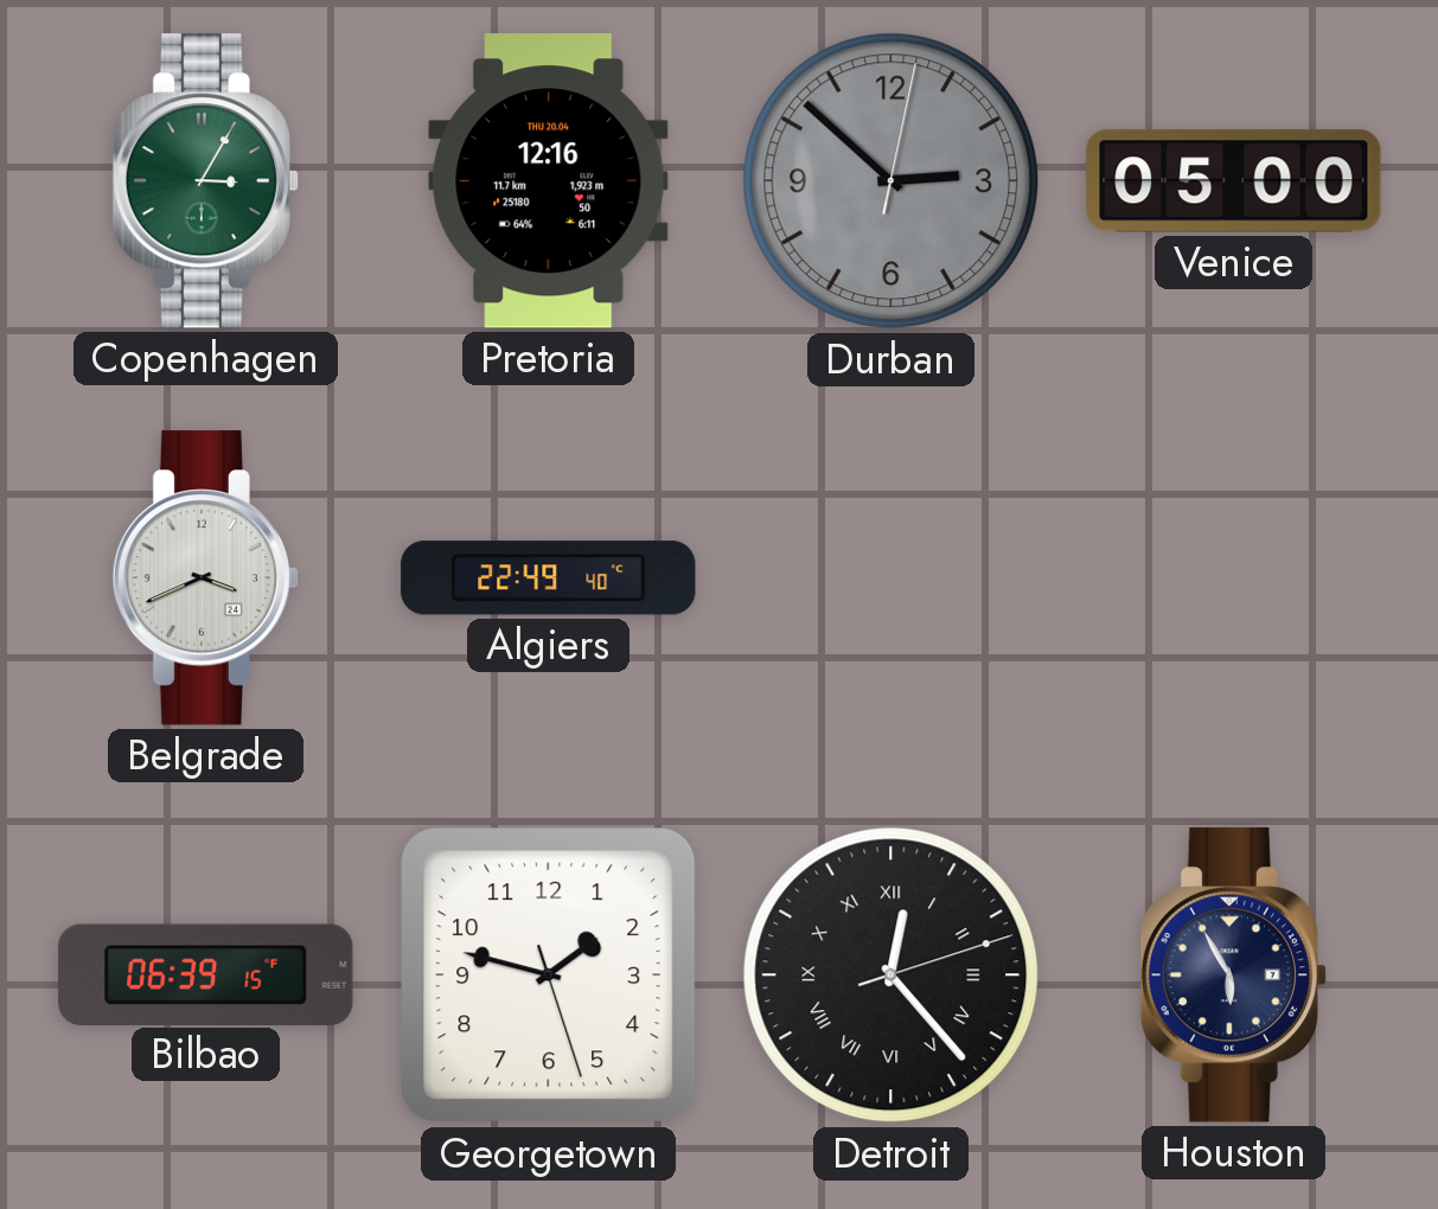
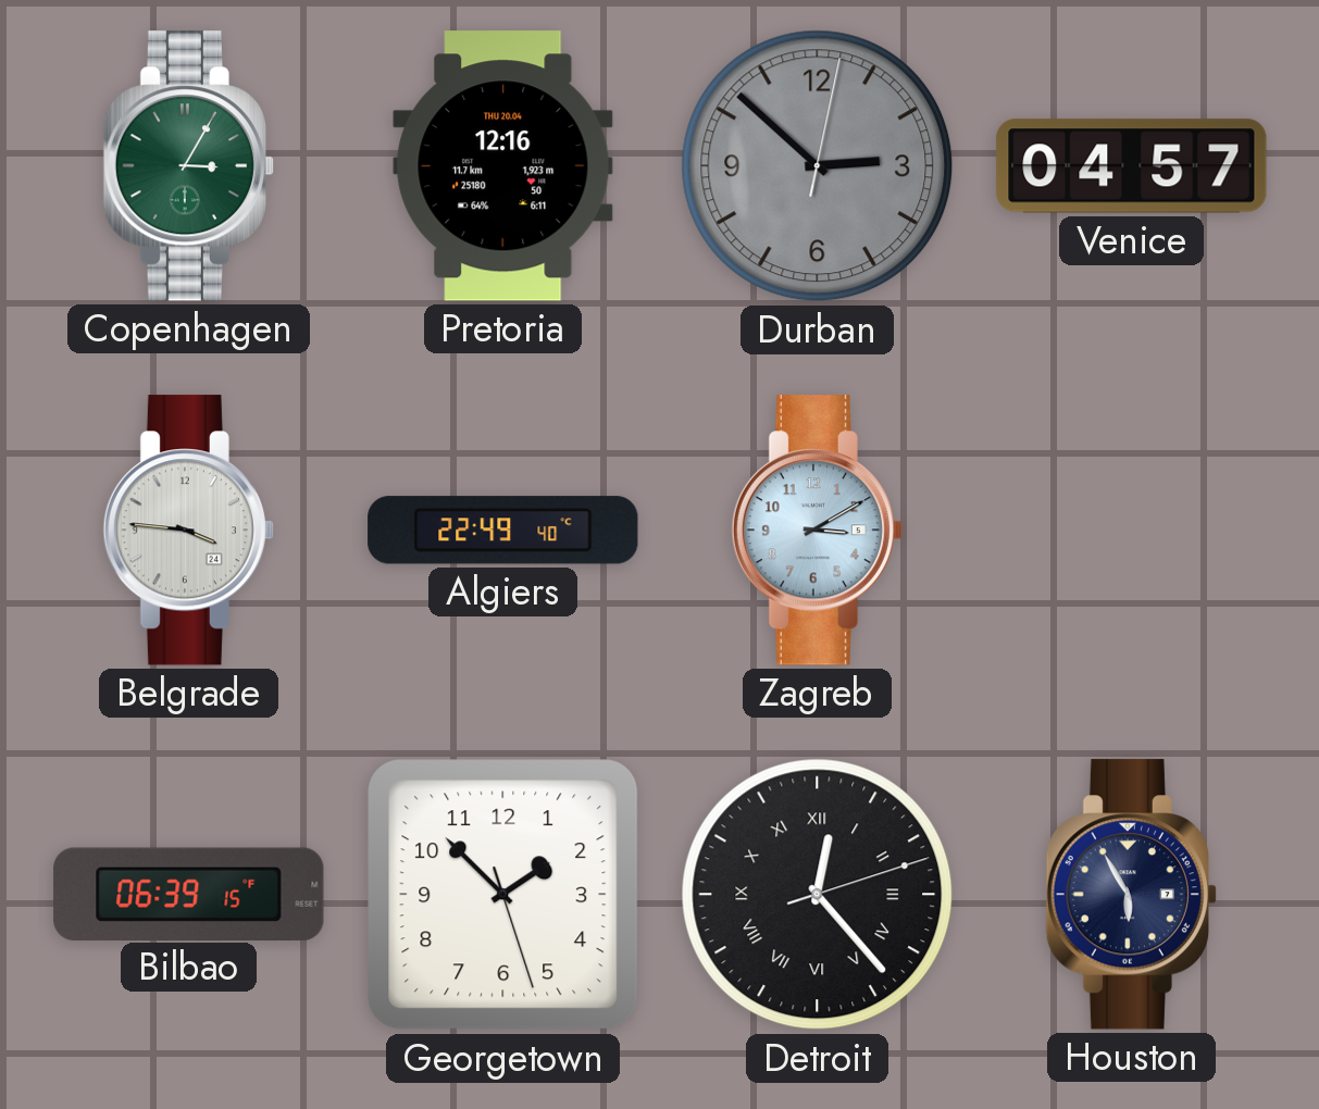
Venice: 05:00 -> 04:57 (1132, 166)
Belgrade: 3:41 -> 3:46 (188, 531)
Zagreb: none -> 3:10 (817, 531)
Georgetown: 1:47 -> 1:52 (503, 895)
